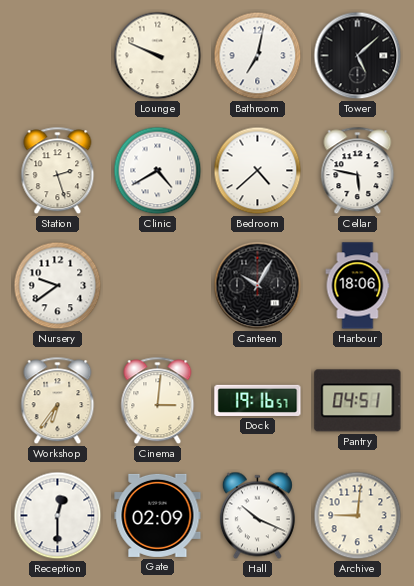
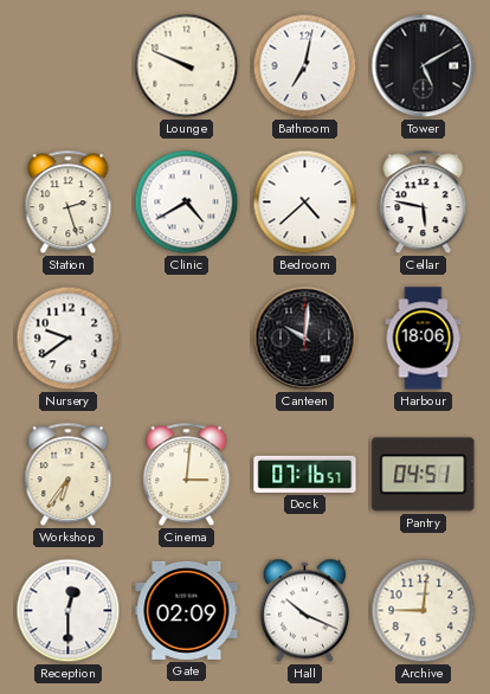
Tower: 5:08 -> 5:10 (424, 66)
Canteen: 10:05 -> 10:01 (305, 339)
Dock: 19:16 -> 07:16 (305, 474)
